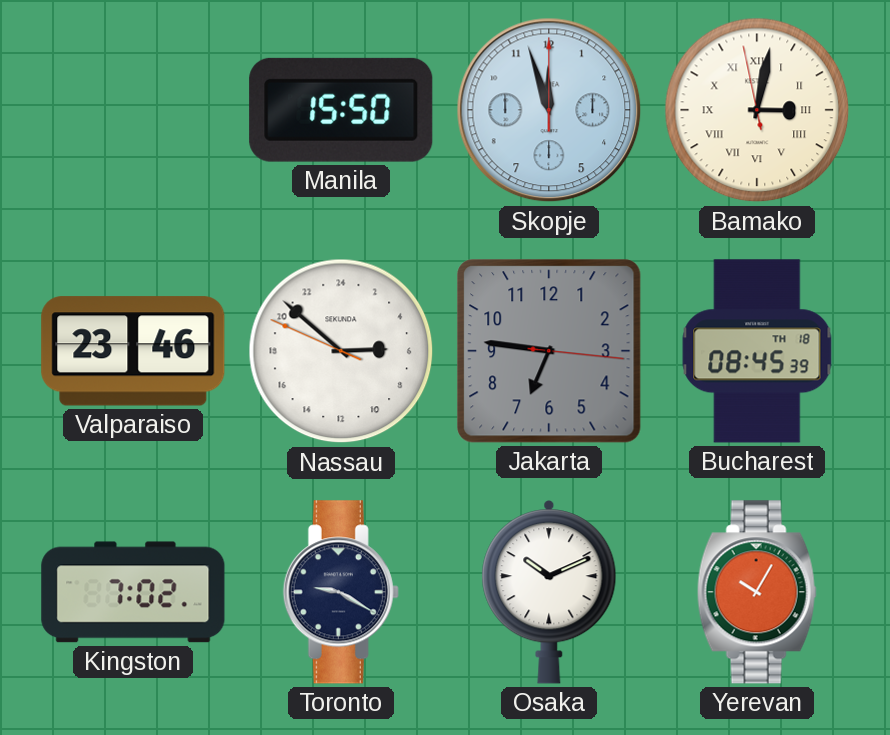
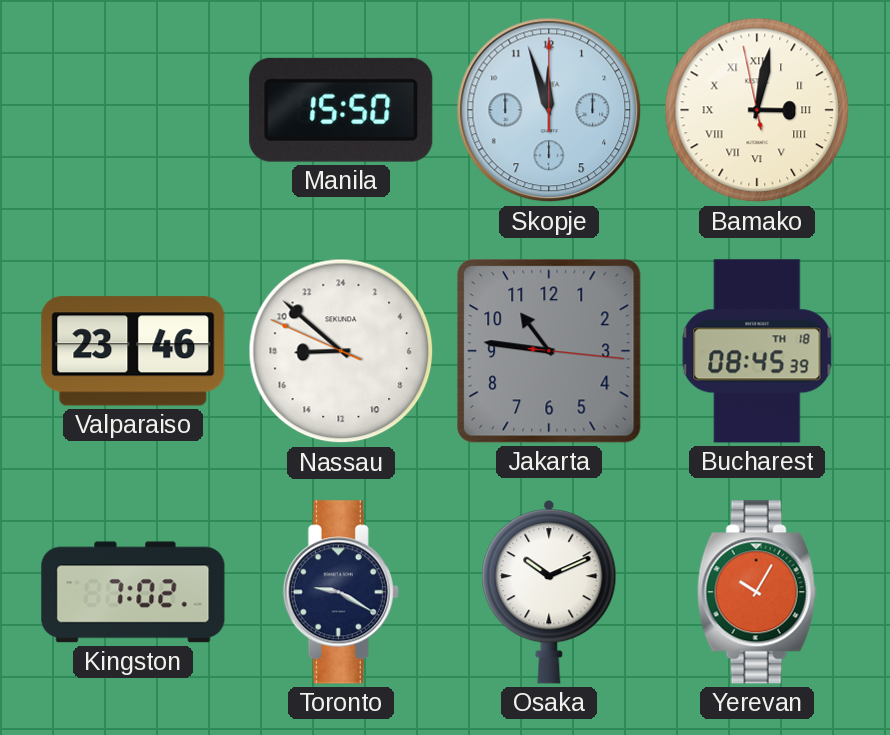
Nassau: 5:51 -> 17:51 (341, 351)
Jakarta: 6:46 -> 10:46 (549, 351)
